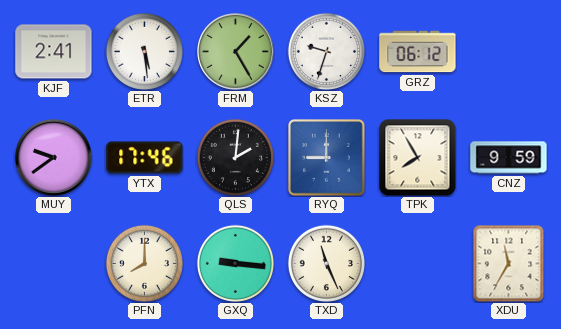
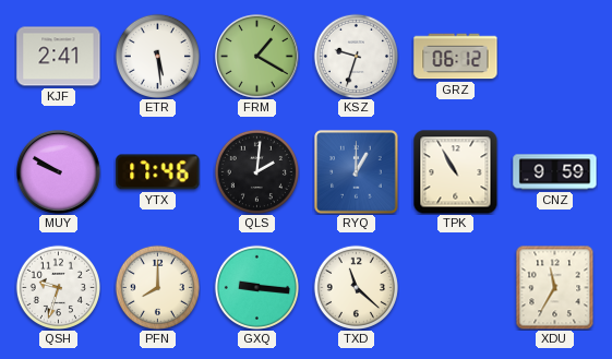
FRM: 1:25 -> 1:20 (257, 57)
MUY: 9:39 -> 9:50 (59, 172)
RYQ: 9:00 -> 1:00 (357, 172)
TPK: 7:55 -> 10:55 (455, 171)
QSH: none -> 9:33 (58, 287)
TXD: 11:26 -> 11:22 (356, 287)
